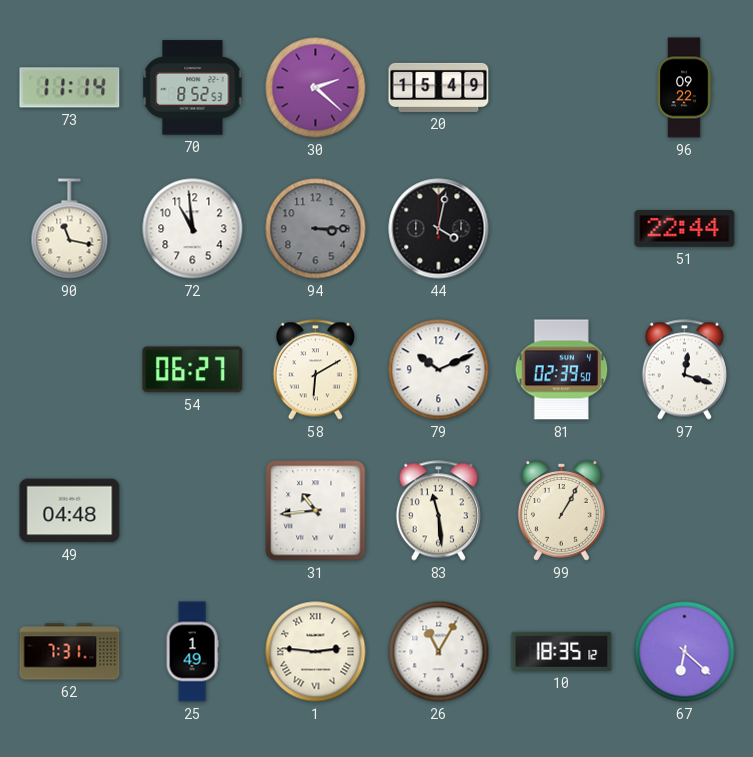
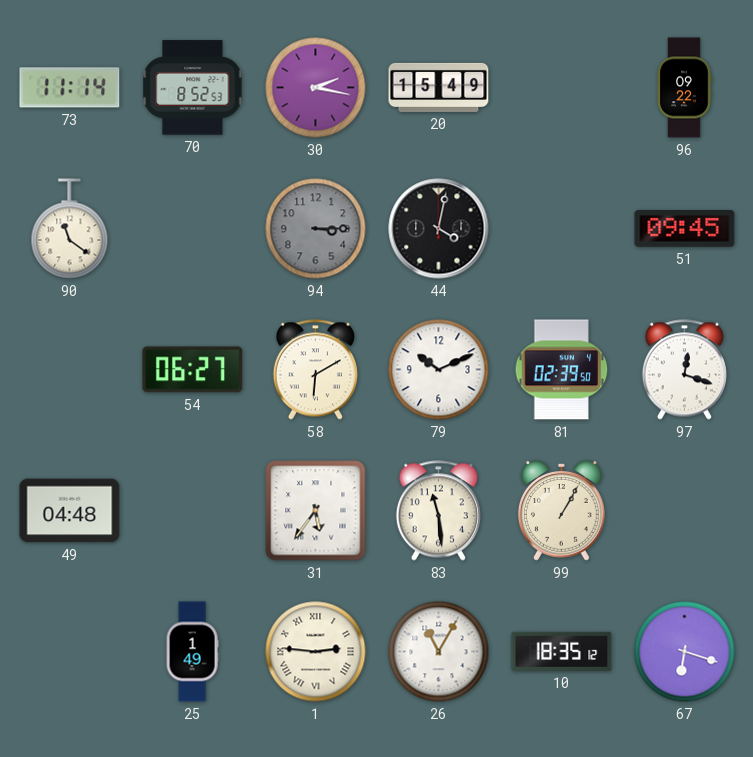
30: 2:22 -> 2:17 (316, 88)
90: 11:17 -> 11:21 (70, 229)
72: 10:59 -> none (193, 229)
51: 22:44 -> 09:45 (685, 229)
31: 10:44 -> 5:36 (316, 511)
62: 7:31 -> none (70, 652)
67: 6:22 -> 6:18 (685, 652)
